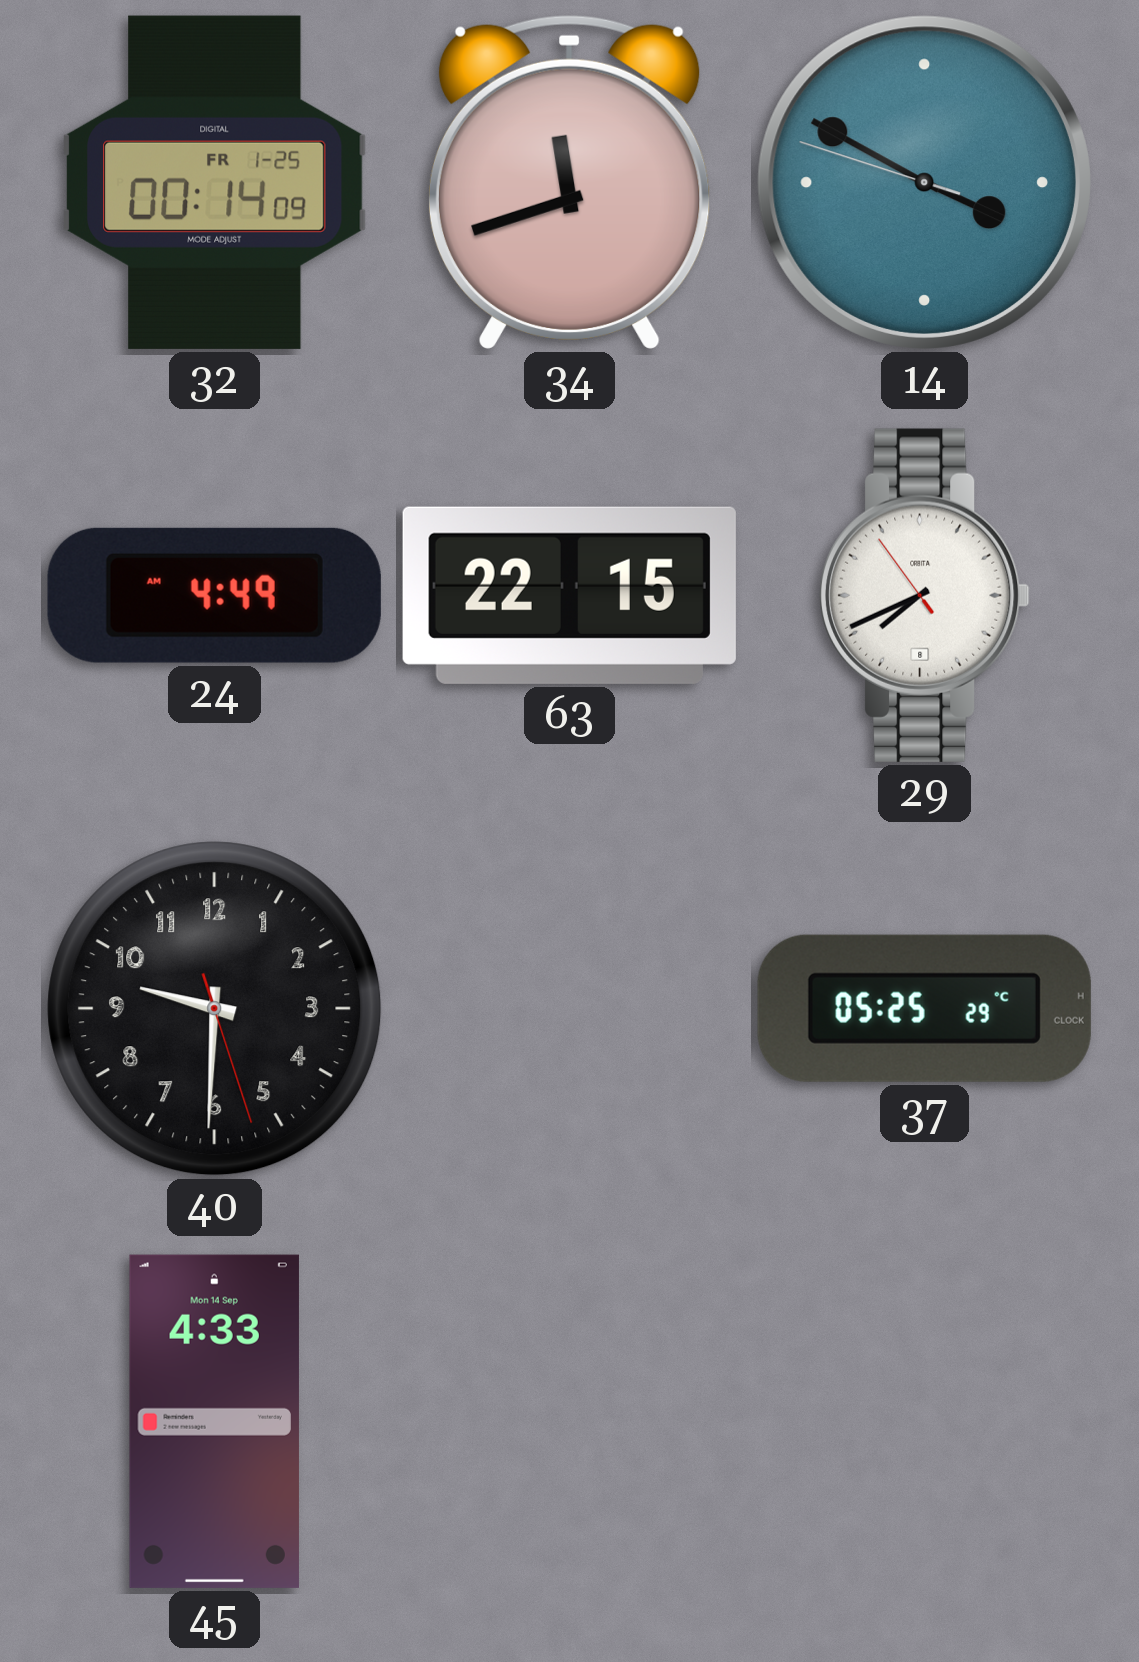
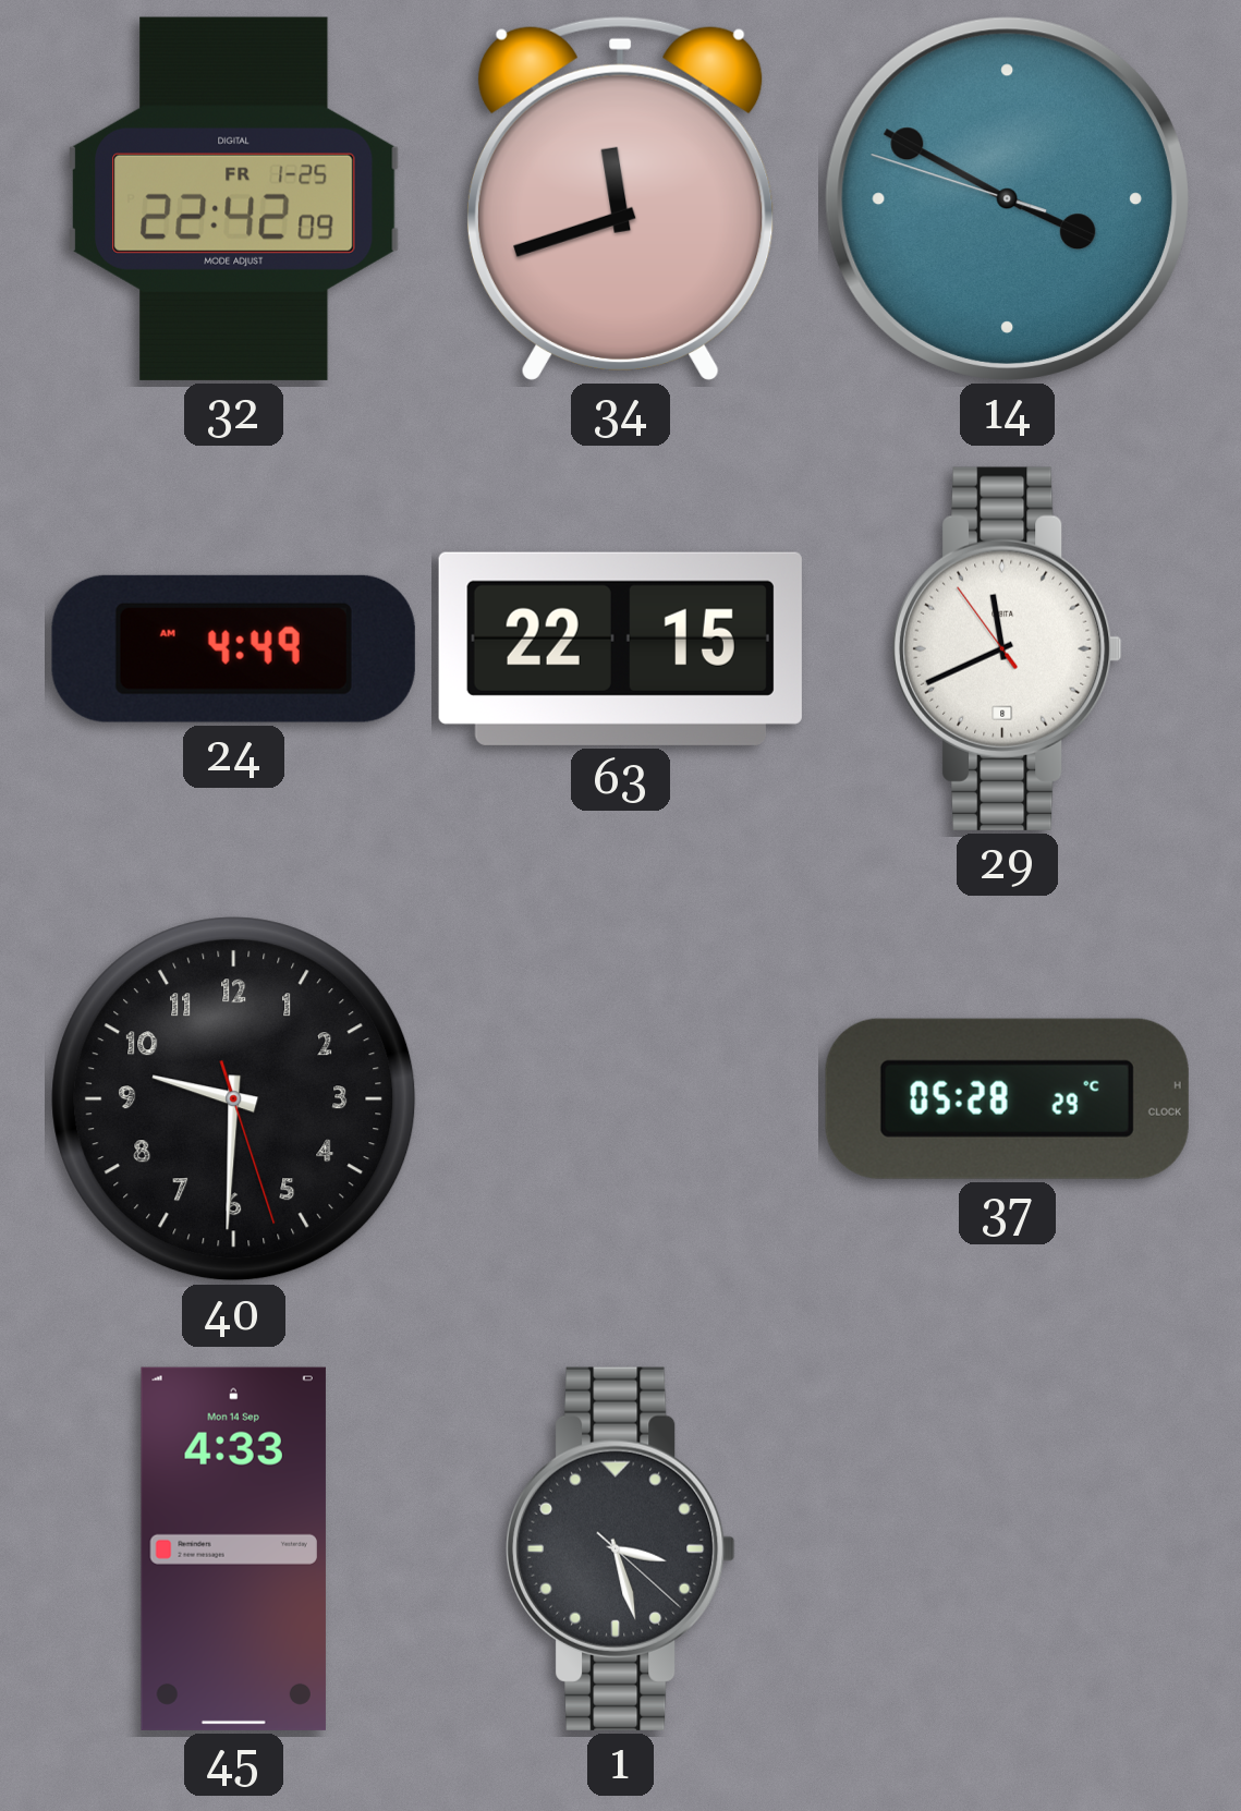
32: 00:14 -> 22:42 (234, 198)
29: 7:40 -> 11:40 (1008, 648)
37: 05:25 -> 05:28 (1007, 1098)
1: none -> 3:27 (621, 1548)
